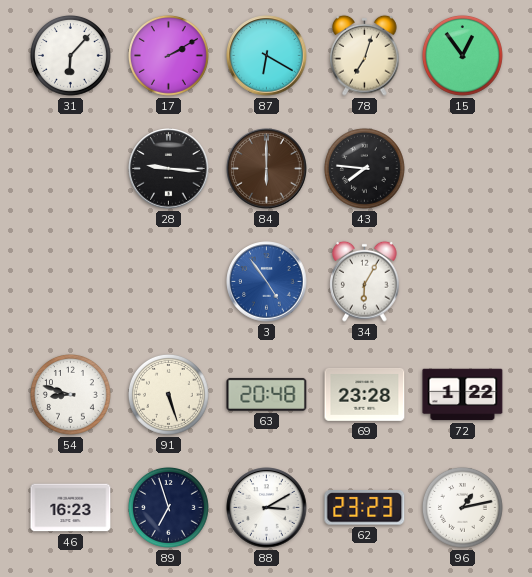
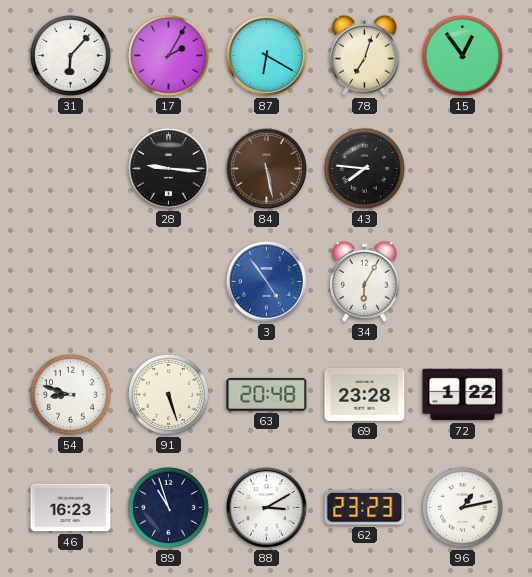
17: 2:10 -> 2:05 (168, 55)
84: 6:00 -> 5:28 (267, 169)
89: 6:57 -> 10:57 (168, 507)
